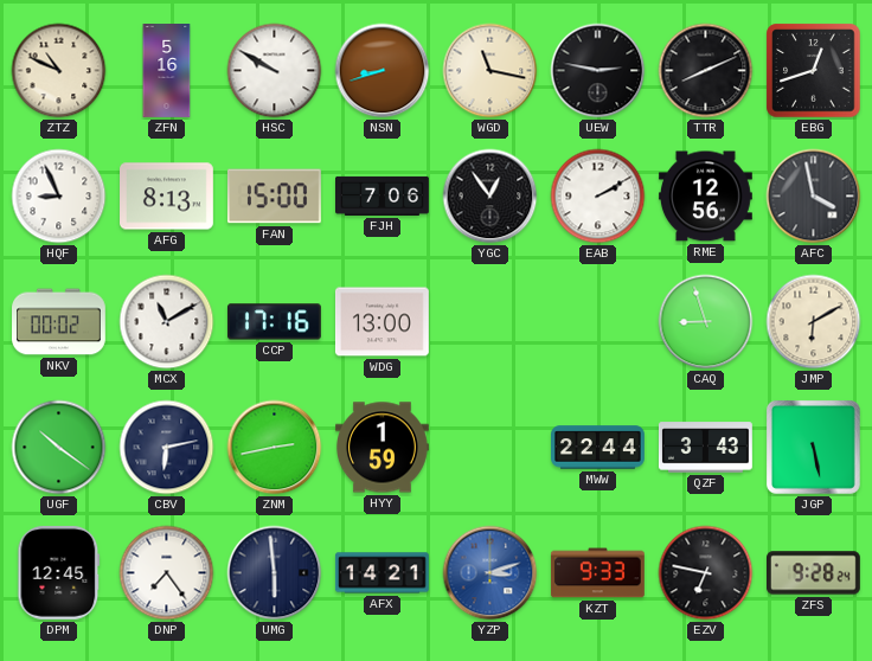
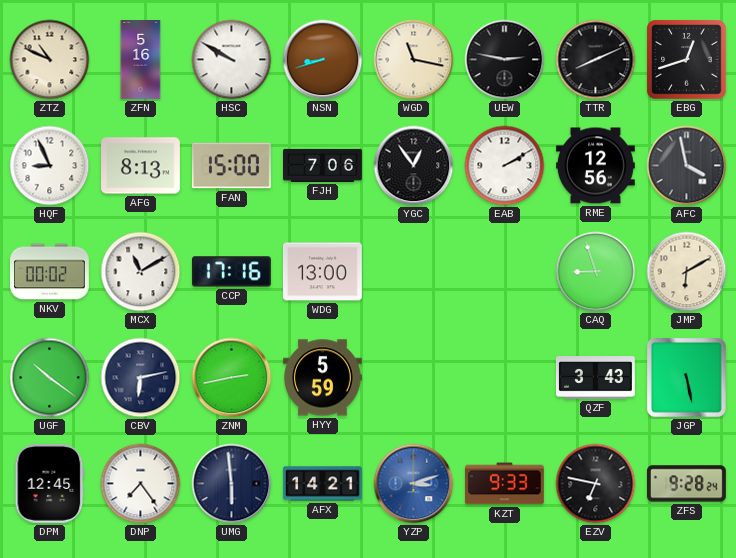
HYY: 1:59 -> 5:59 (323, 378)
MWW: 22:44 -> none (598, 448)
